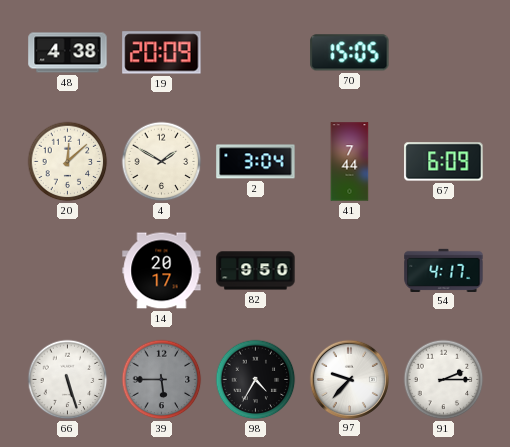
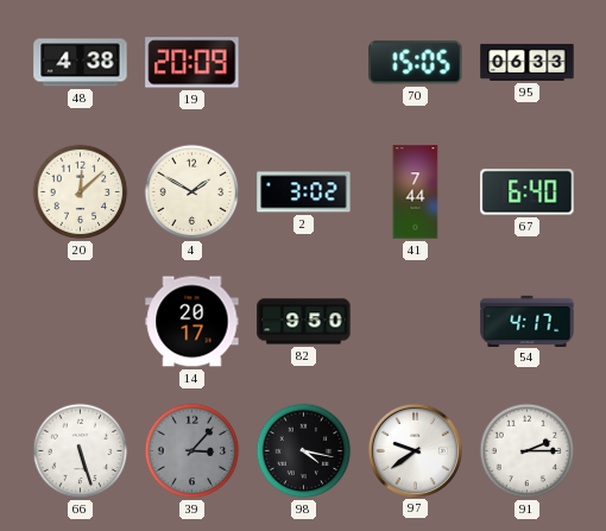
95: none -> 06:33 (528, 62)
2: 3:04 -> 3:02 (304, 192)
67: 6:09 -> 6:40 (528, 192)
39: 5:45 -> 3:07 (192, 451)
98: 4:35 -> 4:17 (304, 451)
97: 9:37 -> 9:39 (415, 450)
